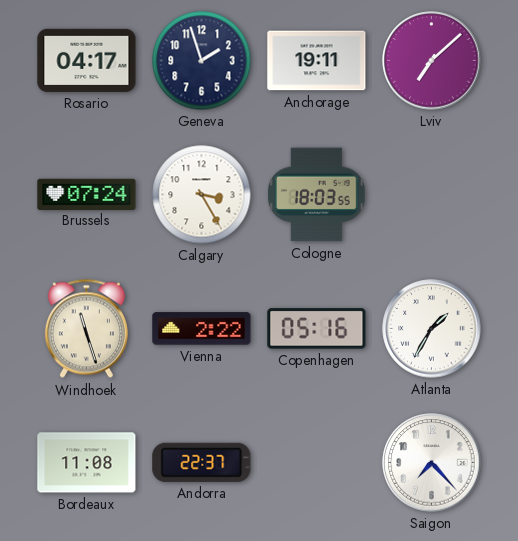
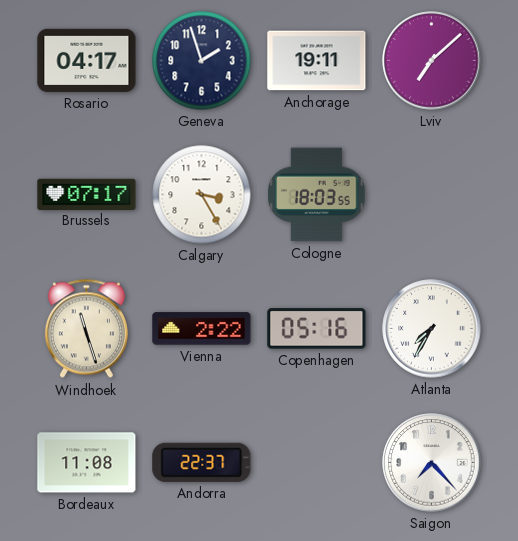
Brussels: 07:24 -> 07:17 (87, 194)
Atlanta: 1:35 -> 7:35 (432, 329)
